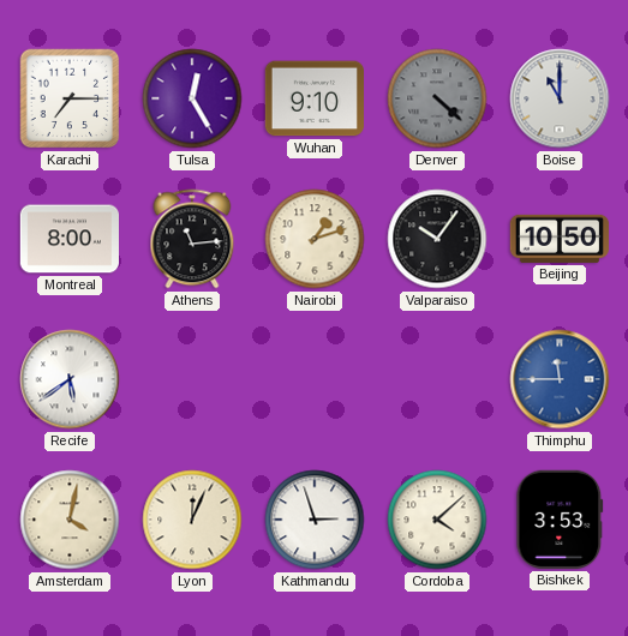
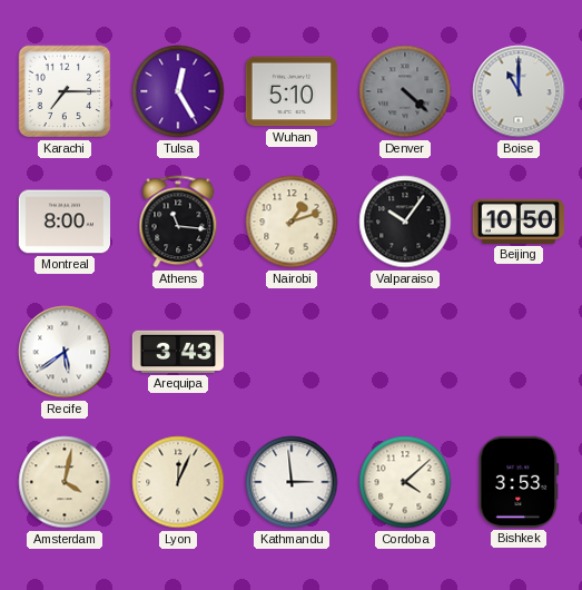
Wuhan: 9:10 -> 5:10 (290, 91)
Athens: 11:14 -> 11:16 (178, 222)
Arequipa: none -> 3:43 (177, 352)
Thimphu: 11:45 -> none (560, 379)
Kathmandu: 2:57 -> 2:59 (292, 482)
